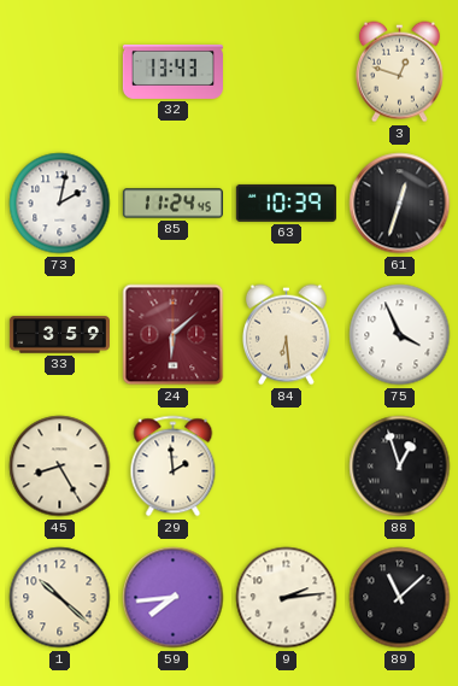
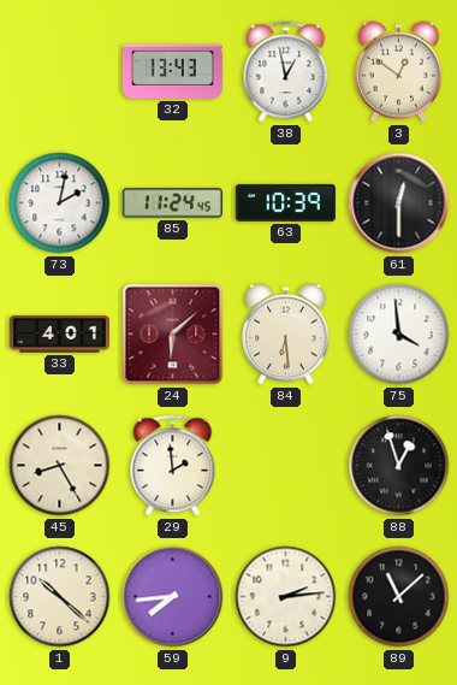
38: none -> 12:58 (286, 72)
3: 12:48 -> 12:51 (398, 72)
61: 12:33 -> 12:30 (399, 203)
33: 3:59 -> 4:01 (59, 335)
75: 3:56 -> 3:59 (399, 335)
